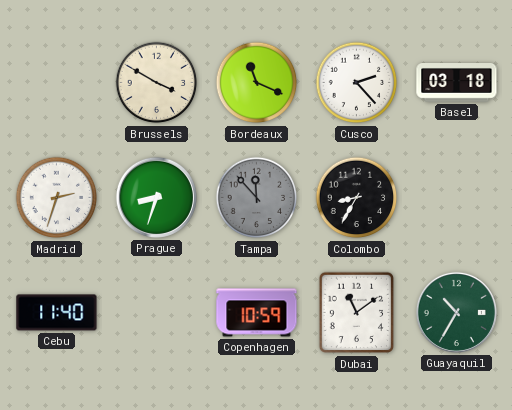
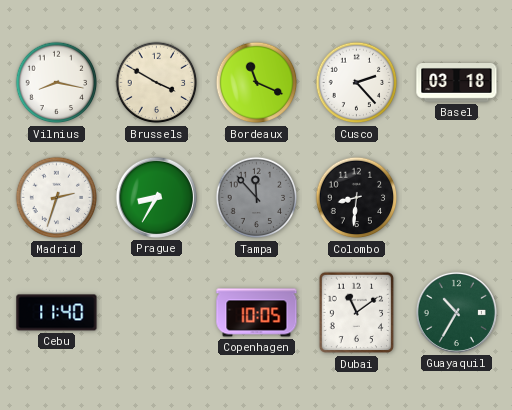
Vilnius: none -> 8:17 (57, 83)
Prague: 8:33 -> 8:35 (156, 197)
Colombo: 8:35 -> 8:31 (357, 198)
Copenhagen: 10:59 -> 10:05 (257, 313)
